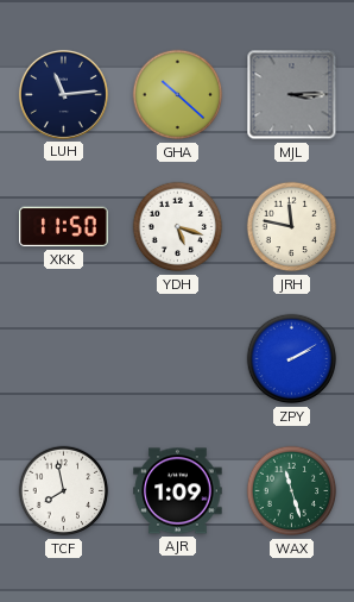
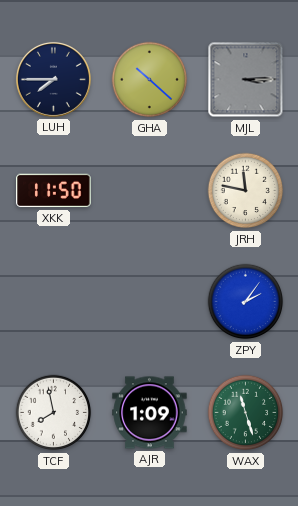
LUH: 11:14 -> 7:45 (53, 79)
YDH: 5:18 -> none (178, 227)
ZPY: 2:10 -> 2:06 (246, 302)
